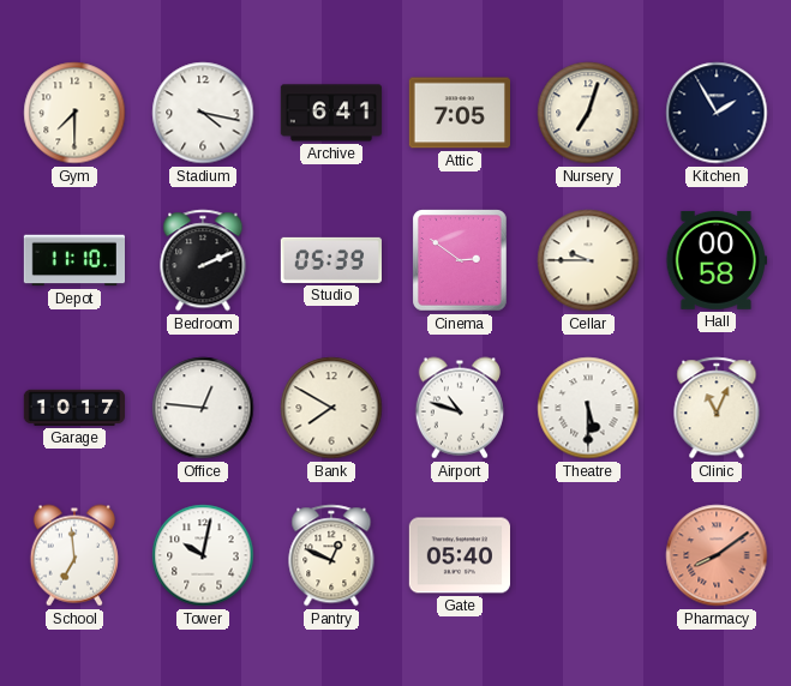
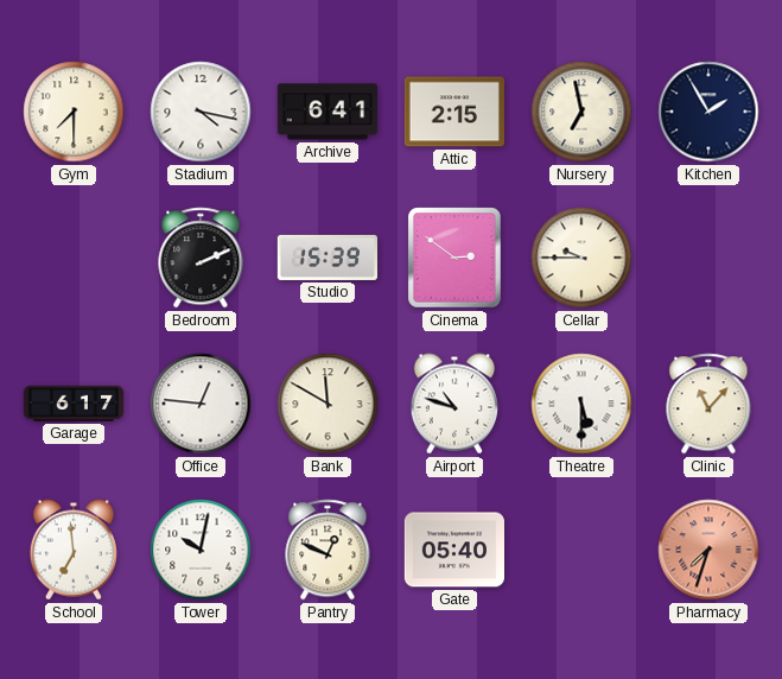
Attic: 7:05 -> 2:15 (453, 112)
Nursery: 7:03 -> 6:58 (581, 112)
Depot: 11:10 -> none (73, 260)
Studio: 05:39 -> 15:39 (326, 258)
Hall: 00:58 -> none (715, 260)
Garage: 10:17 -> 6:17 (72, 404)
Bank: 7:50 -> 11:50 (328, 404)
Clinic: 11:04 -> 11:07 (708, 404)
Pharmacy: 8:09 -> 7:33 (708, 550)
